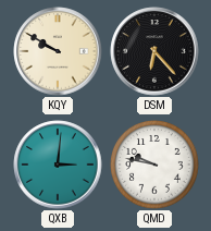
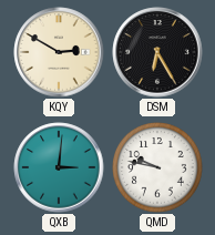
KQY: 9:50 -> 2:50 (59, 52)
DSM: 6:23 -> 6:25 (157, 52)
